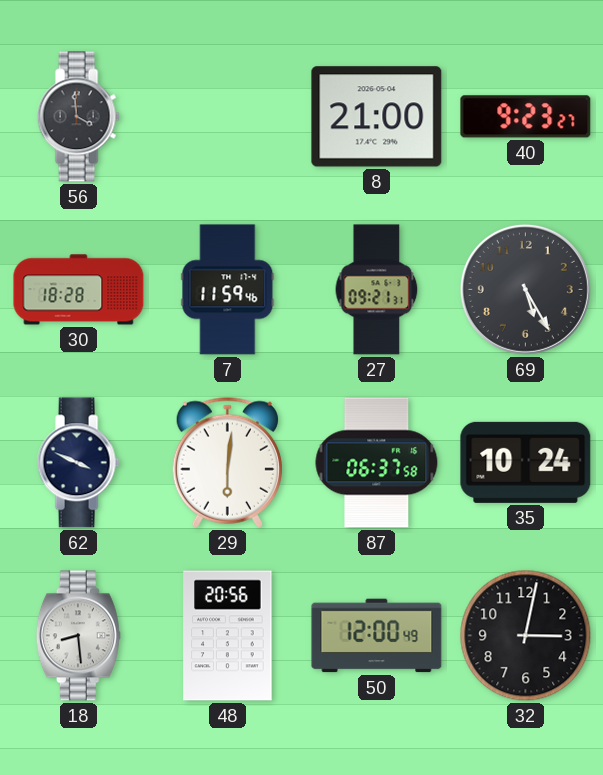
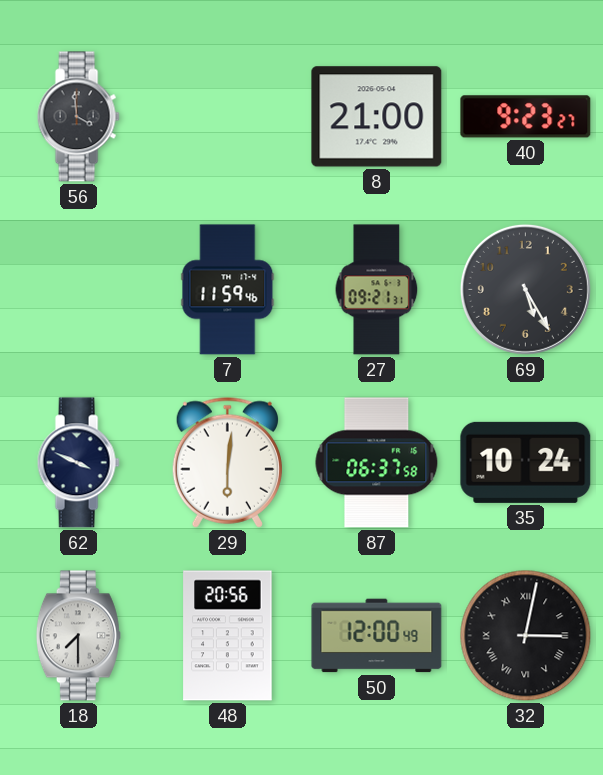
30: 18:28 -> none (79, 290)
18: 8:29 -> 7:30 (78, 636)
32 numerals: Arabic -> Roman (526, 636)
